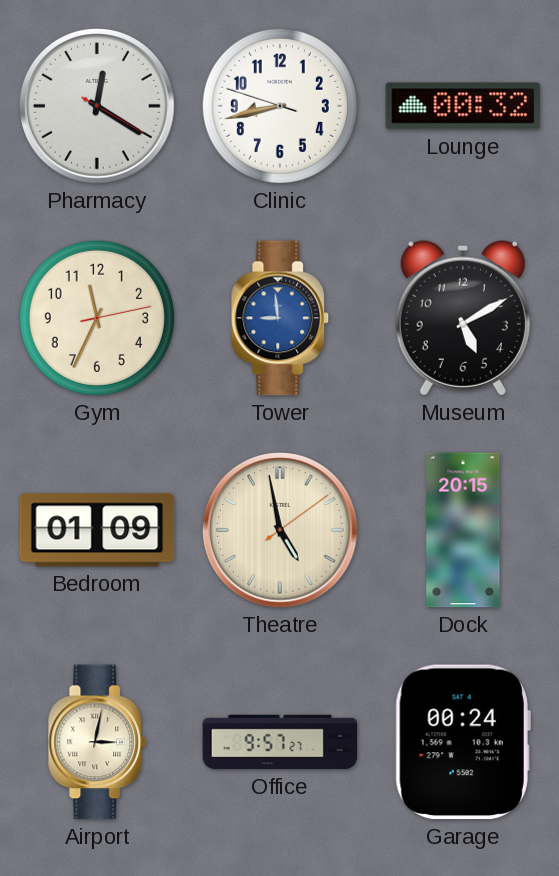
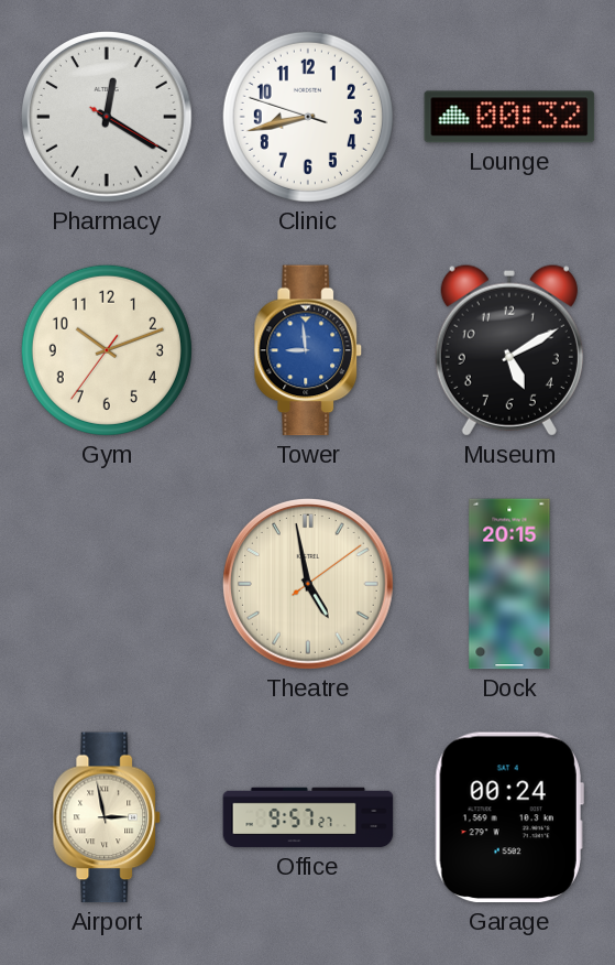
Gym: 11:34 -> 10:11 (107, 350)
Bedroom: 01:09 -> none (97, 530)
Airport: 3:02 -> 2:58 (107, 817)
